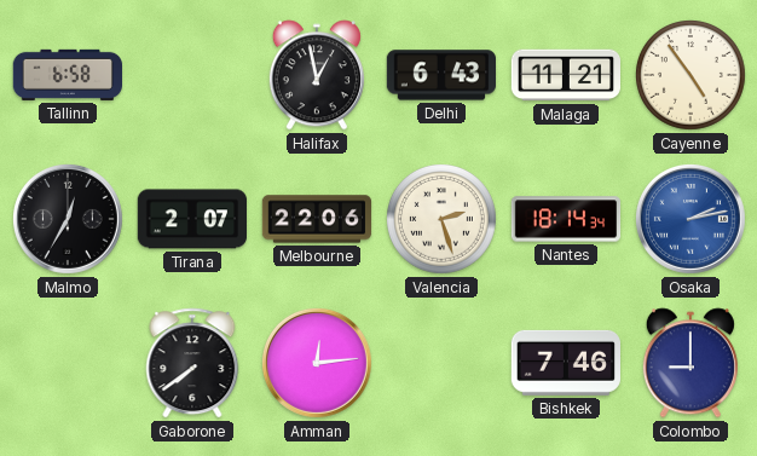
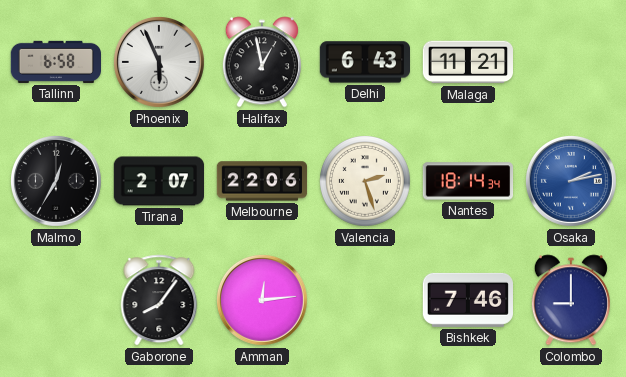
Phoenix: none -> 5:56 (159, 62)
Cayenne: 4:54 -> none (692, 76)
Gaborone: 7:39 -> 8:06 (159, 300)
